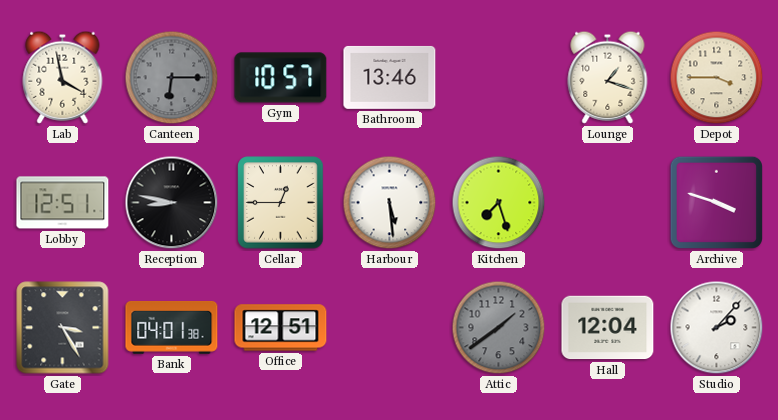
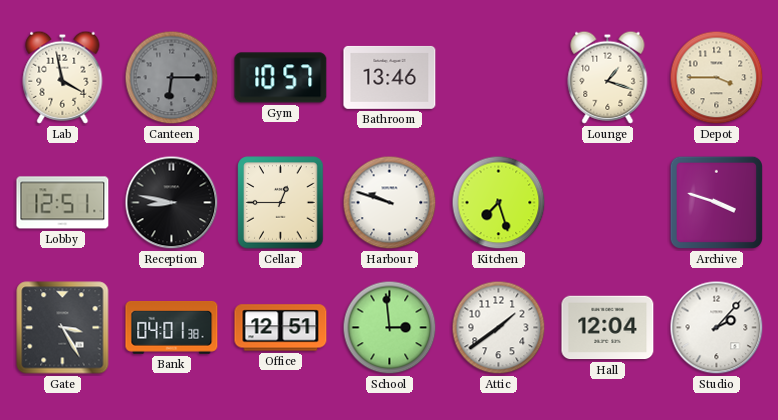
Harbour: 5:29 -> 9:48 (390, 203)
School: none -> 2:59 (390, 328)
Attic dial: grey -> white (499, 328)
